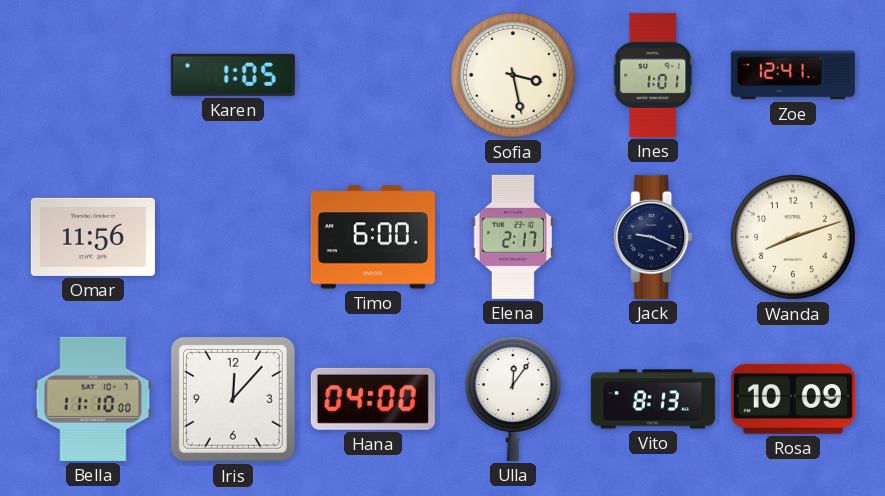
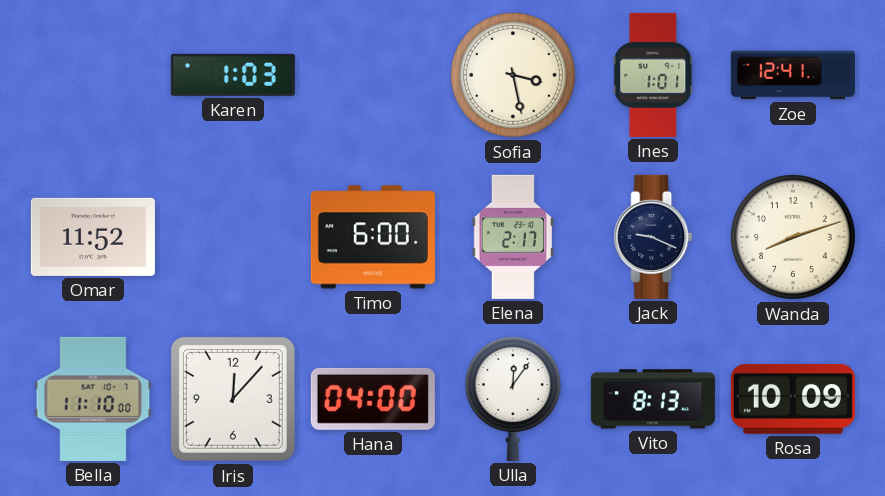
Karen: 1:05 -> 1:03 (233, 75)
Omar: 11:56 -> 11:52 (93, 237)
